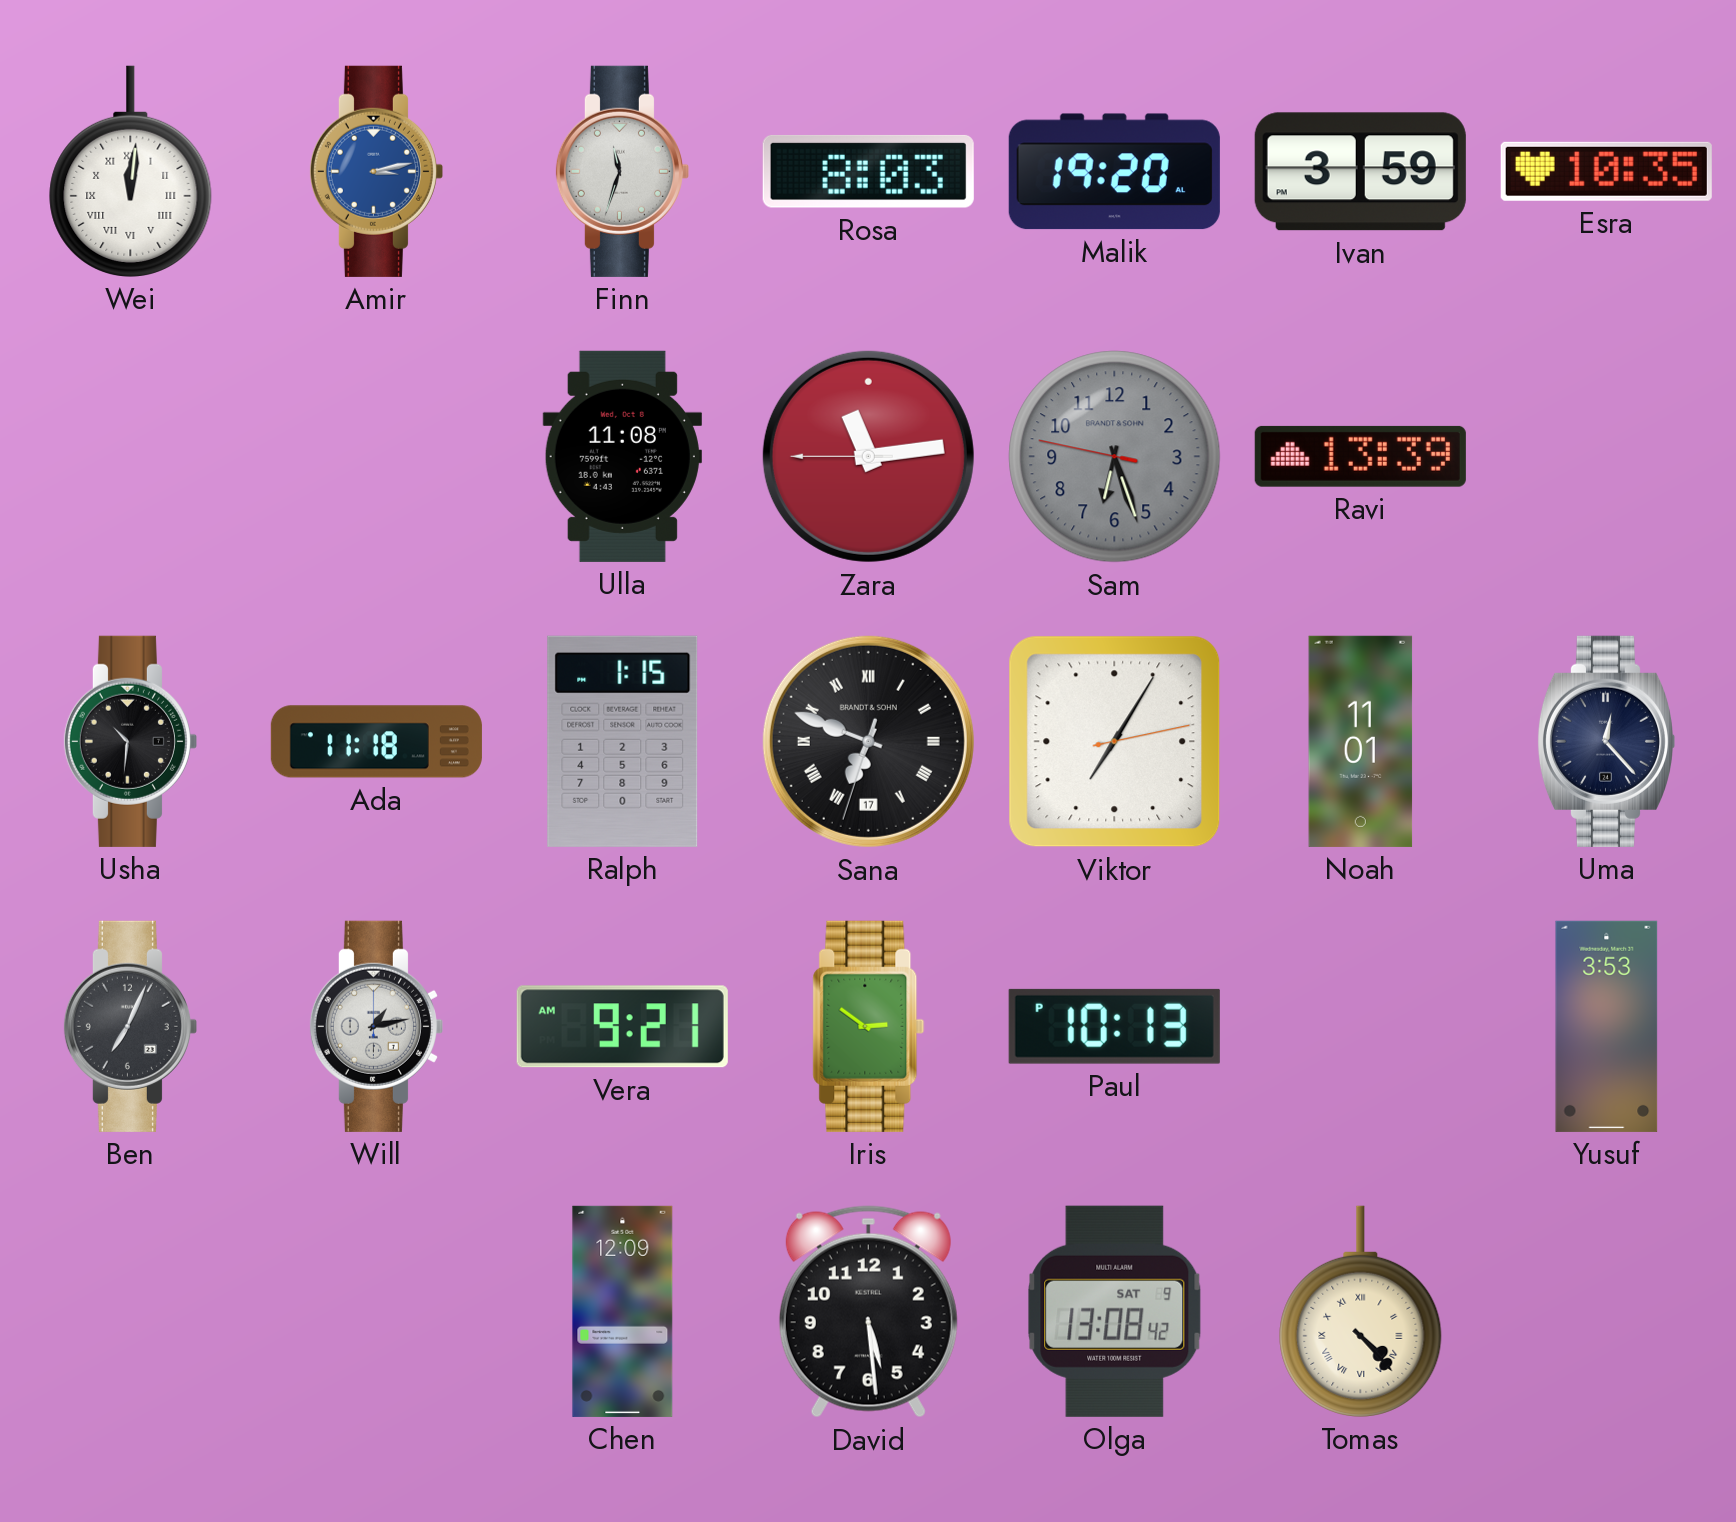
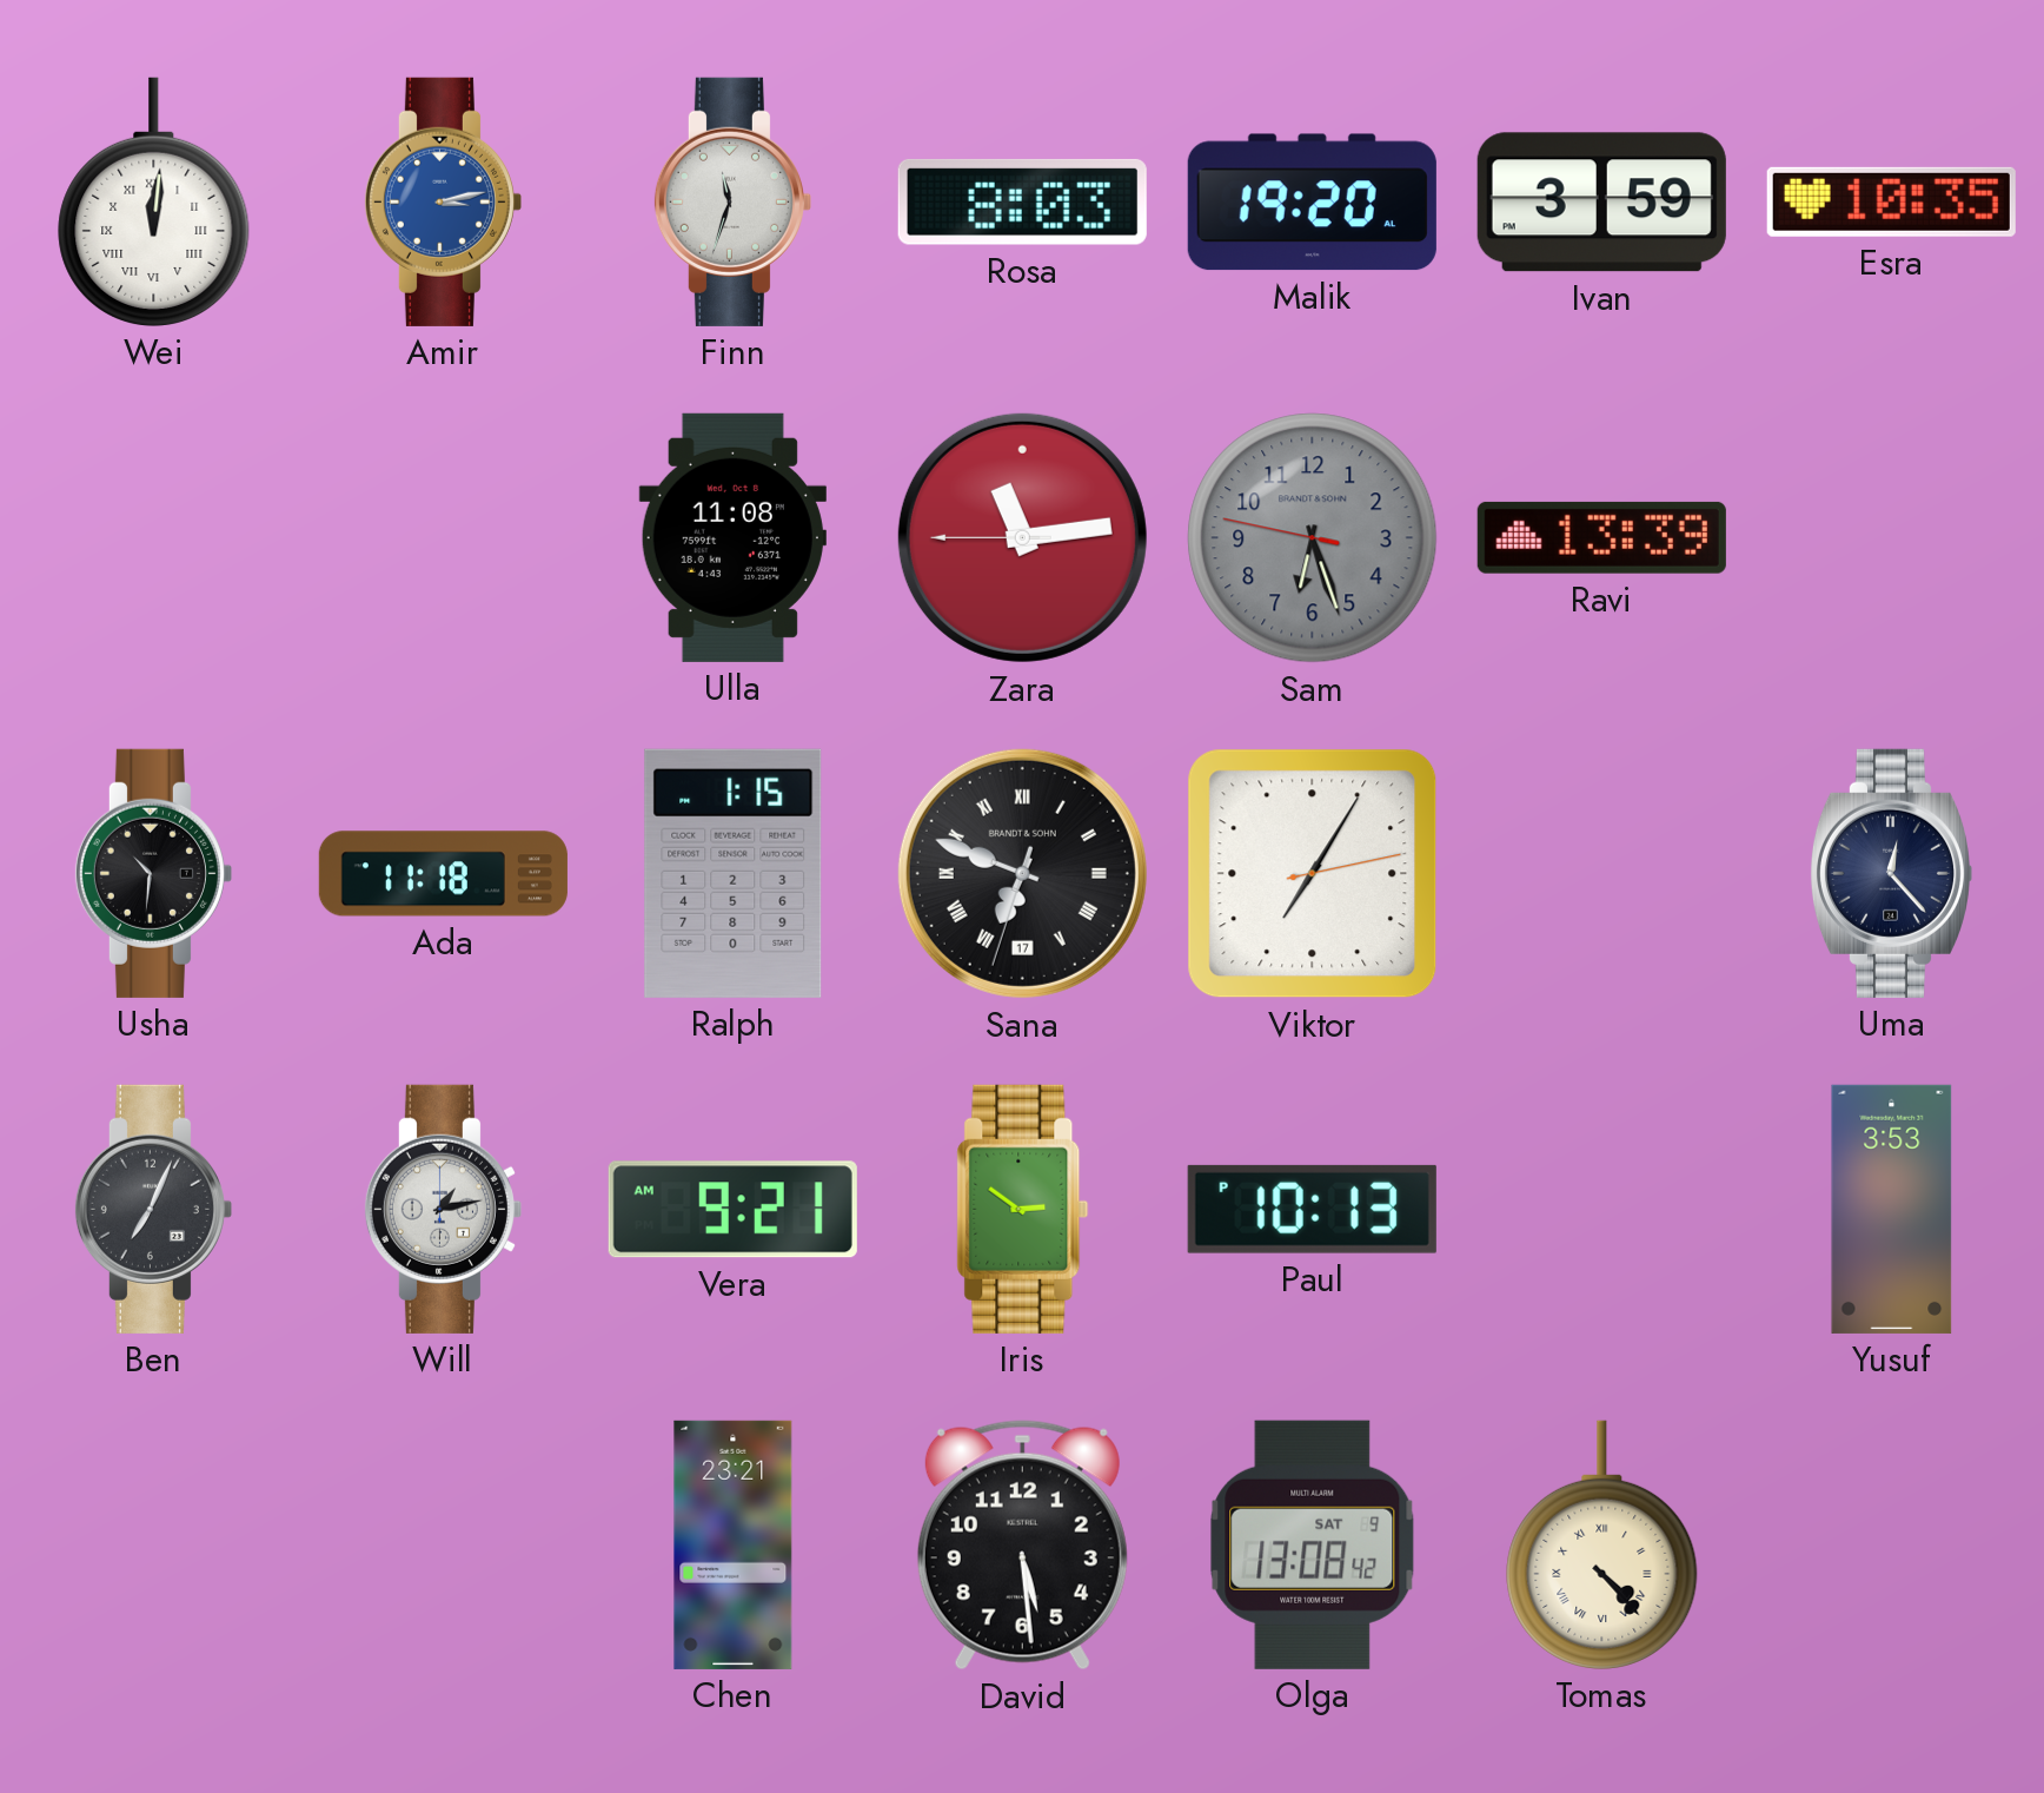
Noah: 11:01 -> none (1361, 741)
Chen: 12:09 -> 23:21 (734, 1544)
